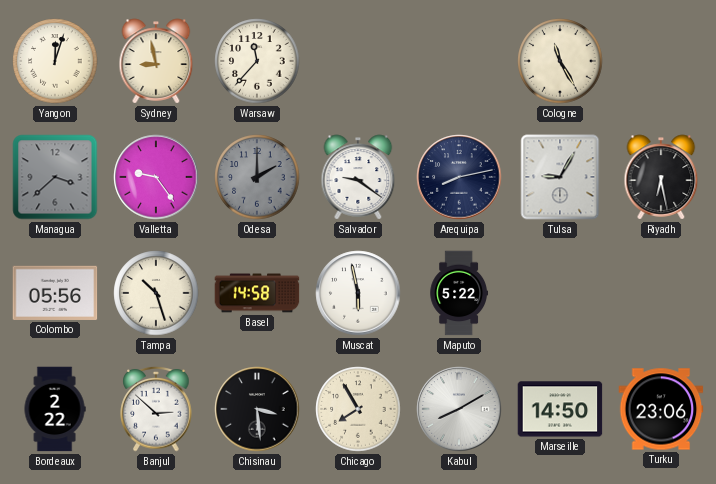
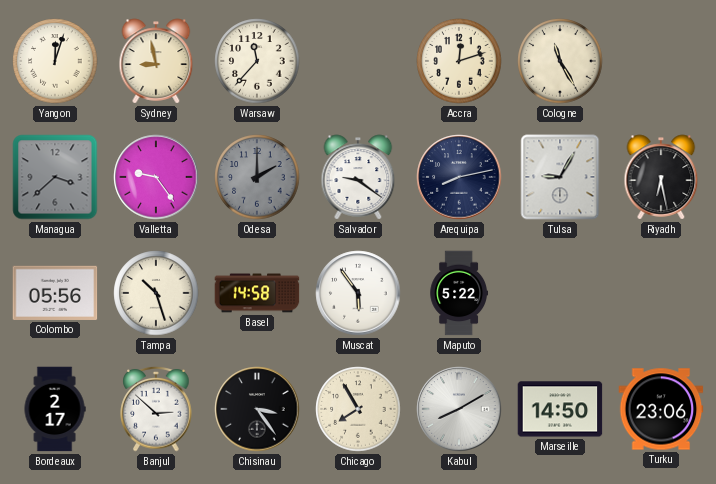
Accra: none -> 12:12 (459, 61)
Muscat: 5:58 -> 5:54 (358, 293)
Bordeaux: 2:22 -> 2:17 (55, 409)
Chisinau: 3:29 -> 3:24 (257, 409)
